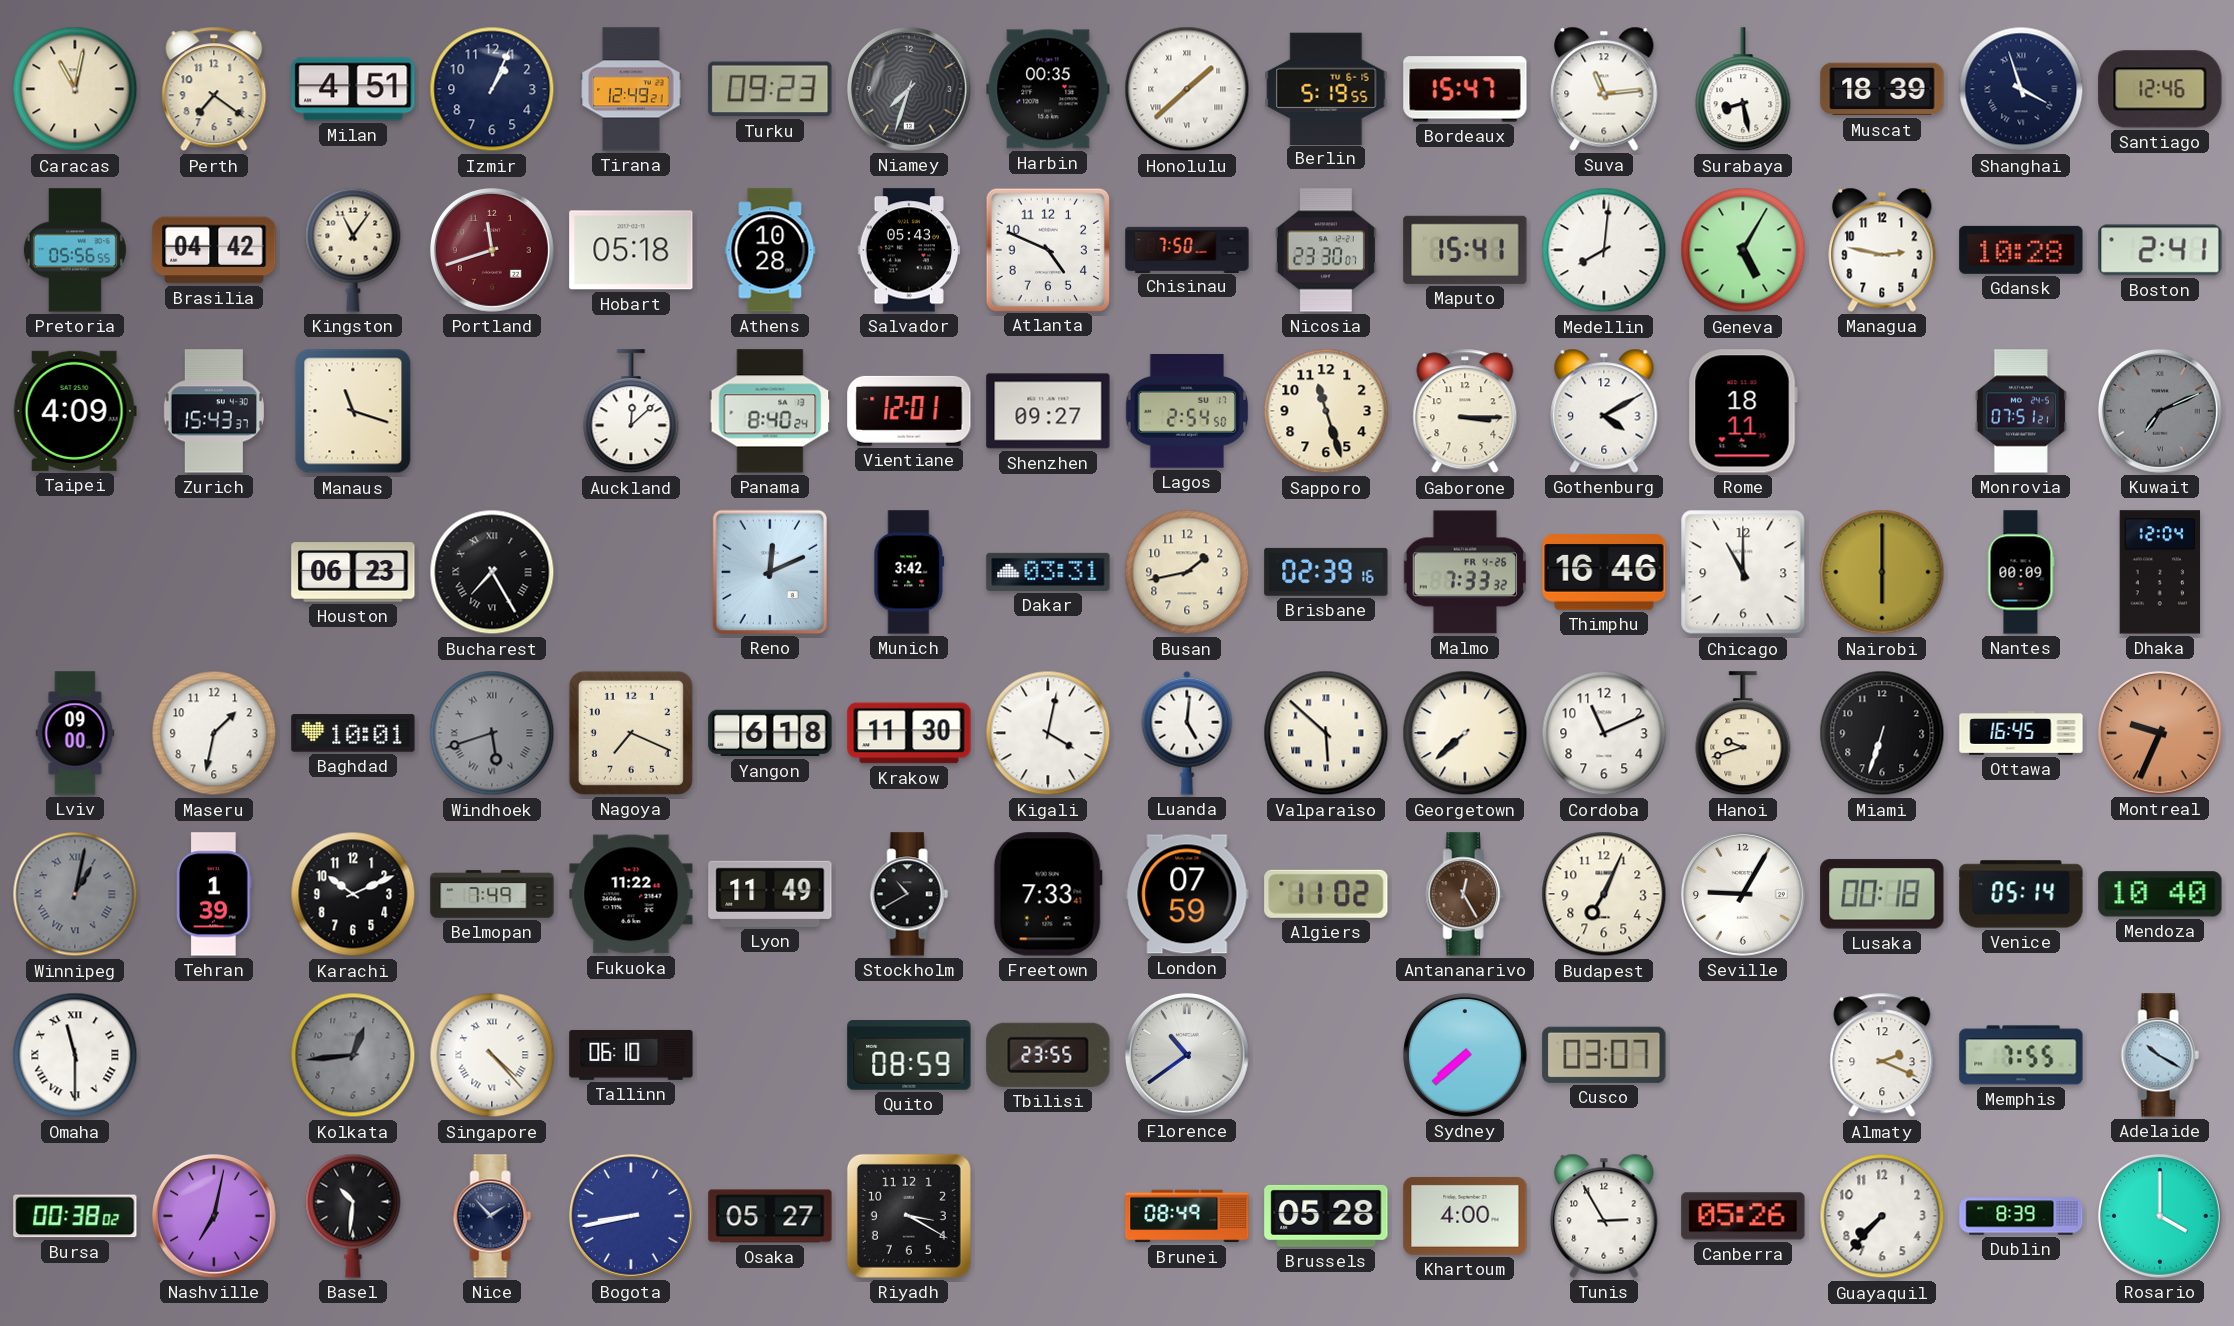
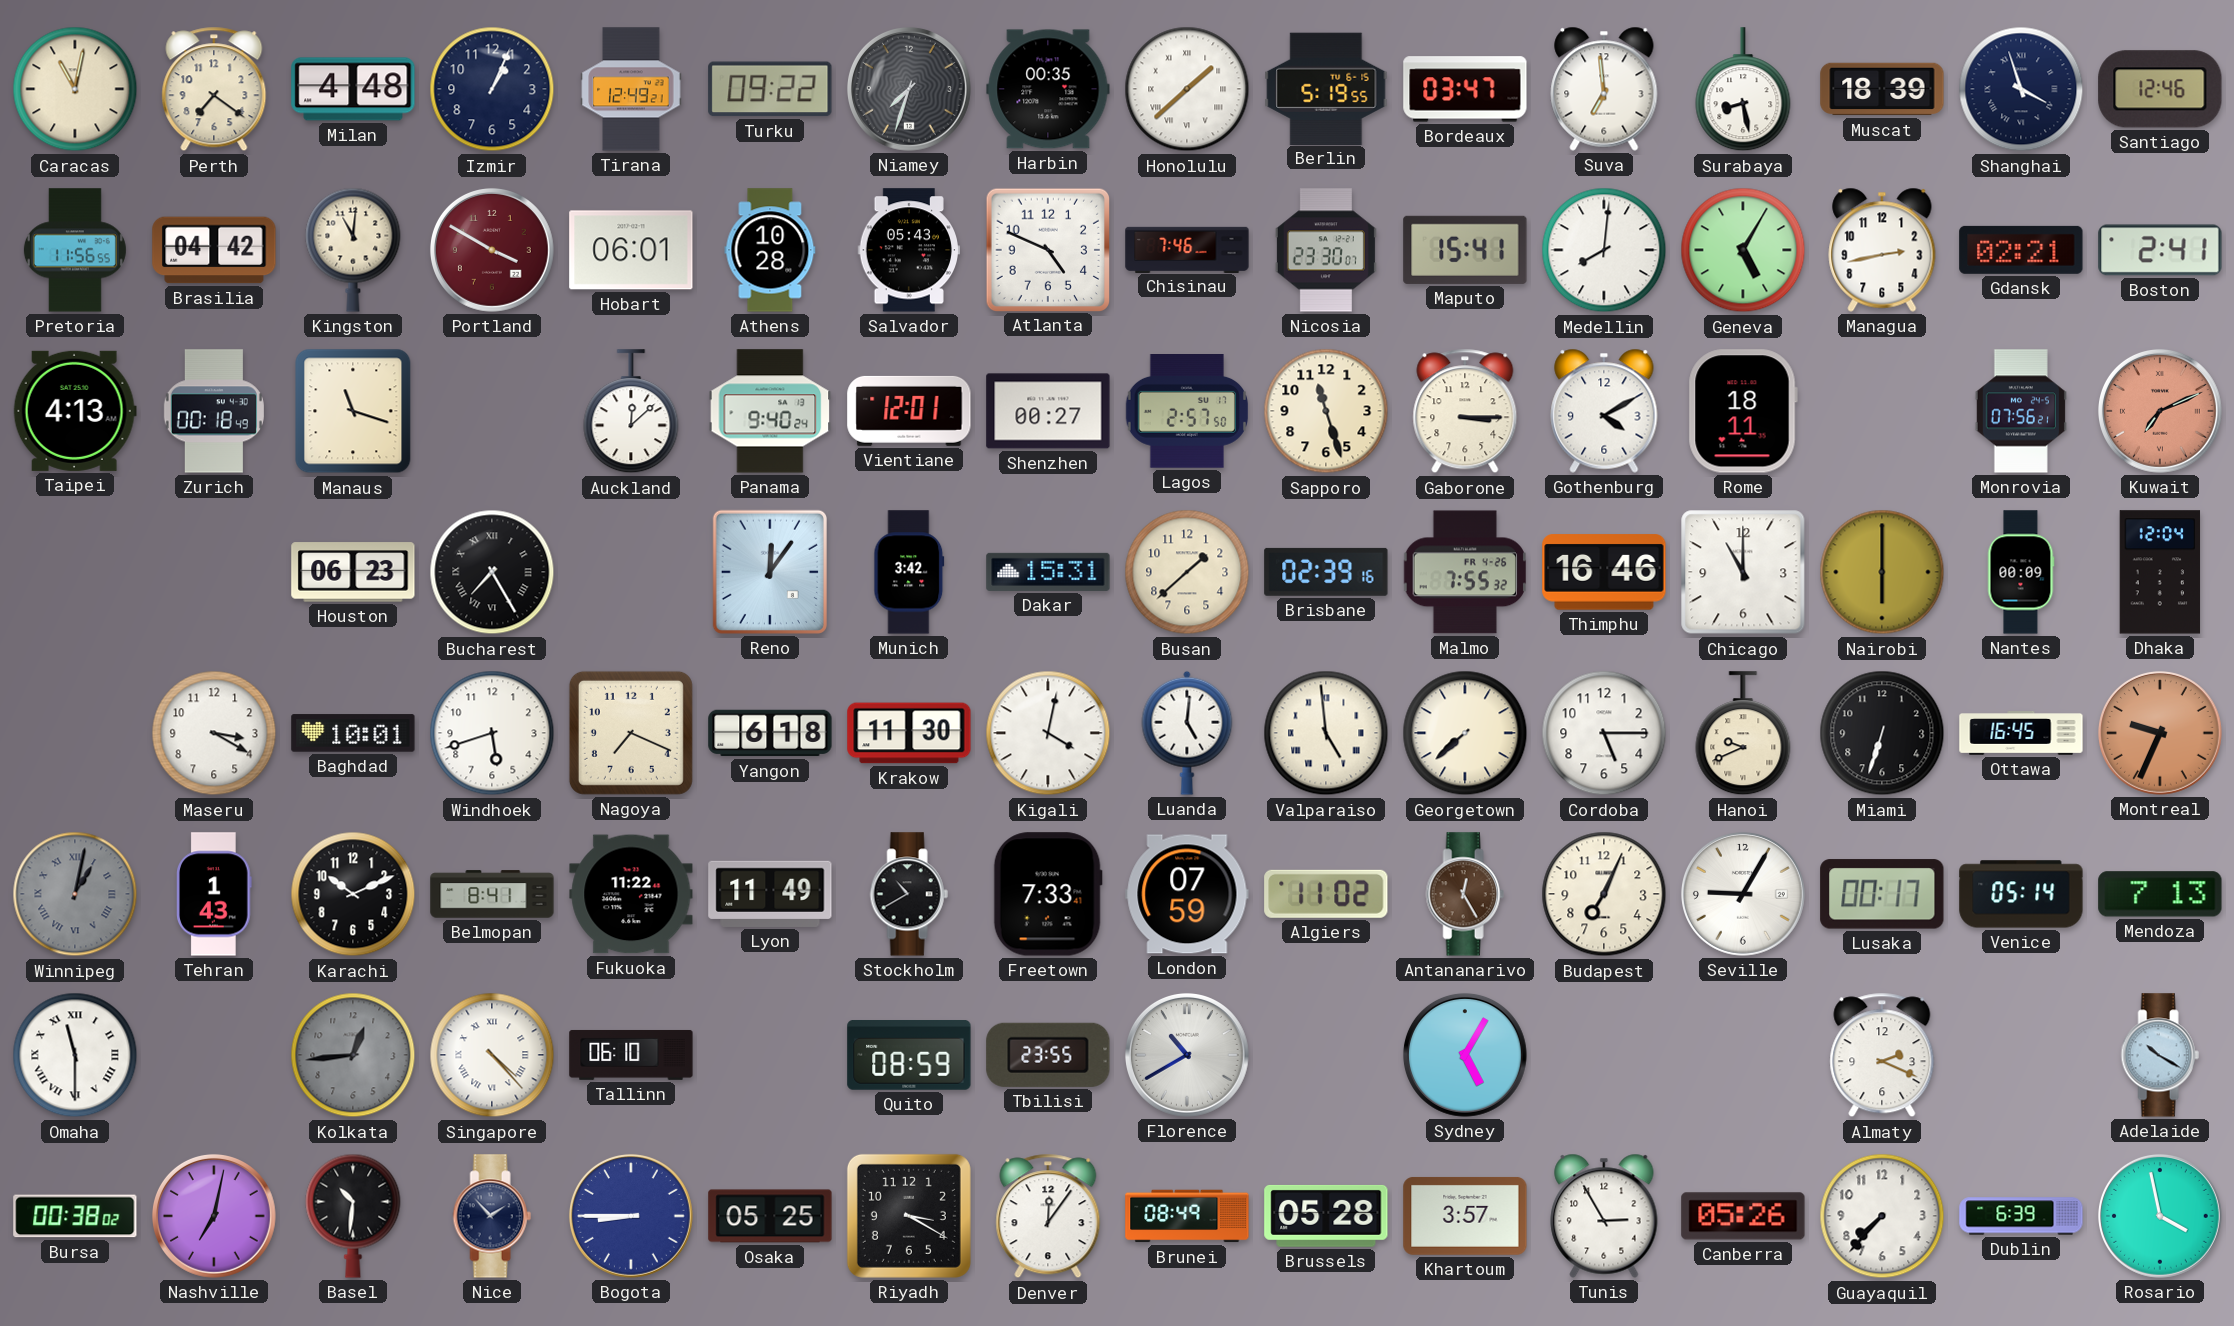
Milan: 4:51 -> 4:48 (353, 89)
Turku: 09:23 -> 09:22 (770, 89)
Bordeaux: 15:47 -> 03:47 (1465, 89)
Suva: 11:14 -> 6:59 (1604, 89)
Pretoria: 05:56 -> 11:56 (75, 250)
Kingston: 11:06 -> 11:01 (353, 250)
Portland: 11:42 -> 3:50 (492, 250)
Hobart: 05:18 -> 06:01 (631, 250)
Chisinau: 7:50 -> 7:46 (1187, 249)
Managua: 2:47 -> 2:43 (1882, 250)
Gdansk: 10:28 -> 02:21 (2021, 250)
Taipei: 4:09 -> 4:13 (75, 411)
Zurich: 15:43 -> 00:18 (214, 411)
Panama: 8:40 -> 9:40 (770, 411)
Shenzhen: 09:27 -> 00:27 (1048, 411)
Lagos: 2:54 -> 2:57 (1187, 412)
Monrovia: 07:51 -> 07:56 (2021, 411)
Kuwait dial: grey -> salmon (2160, 411)
Reno: 12:11 -> 12:06 (770, 572)
Dakar: 03:31 -> 15:31 (1048, 572)
Busan: 1:43 -> 1:38 (1187, 572)
Malmo: 7:33 -> 7:55 (1465, 572)
Lviv: 09:00 -> none (75, 733)
Maseru: 1:32 -> 3:20 (214, 733)
Windhoek dial: grey -> white (492, 733)
Windhoek numerals: Roman -> Arabic (492, 733)
Valparaiso: 5:52 -> 4:59 (1326, 733)
Cordoba: 11:11 -> 5:15 (1604, 733)
Hanoi: 9:42 -> 9:41 (1743, 734)
Tehran: 1:39 -> 1:43 (214, 894)
Belmopan: 7:49 -> 8:41 (492, 894)
Lusaka: 00:18 -> 00:17 (1882, 894)
Mendoza: 10:40 -> 7:13 (2160, 894)
Florence: 10:39 -> 10:40 (1187, 1055)
Sydney: 7:38 -> 5:05 (1465, 1055)
Cusco: 03:07 -> none (1604, 1055)
Memphis: 7:55 -> none (2021, 1055)
Bogota: 8:43 -> 8:45 (631, 1216)
Osaka: 05:27 -> 05:25 (770, 1216)
Denver: none -> 12:06 (1048, 1216)
Khartoum: 4:00 -> 3:57 (1465, 1216)
Dublin: 8:39 -> 6:39 (2021, 1216)
Rosario: 4:00 -> 3:58 (2160, 1216)
